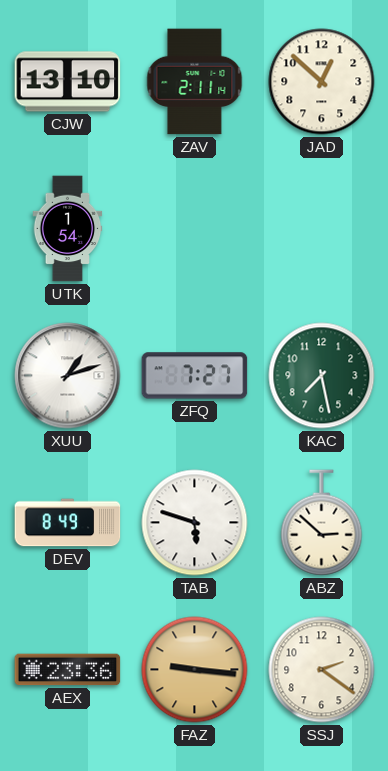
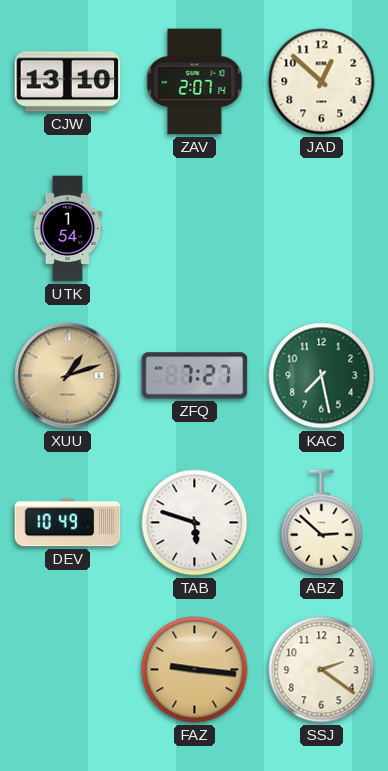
ZAV: 2:11 -> 2:07 (195, 82)
XUU dial: white -> champagne (68, 376)
DEV: 8:49 -> 10:49 (68, 523)
AEX: 23:36 -> none (68, 670)
